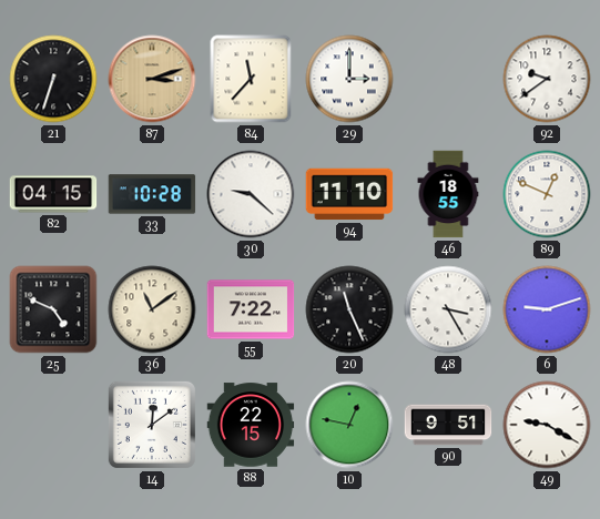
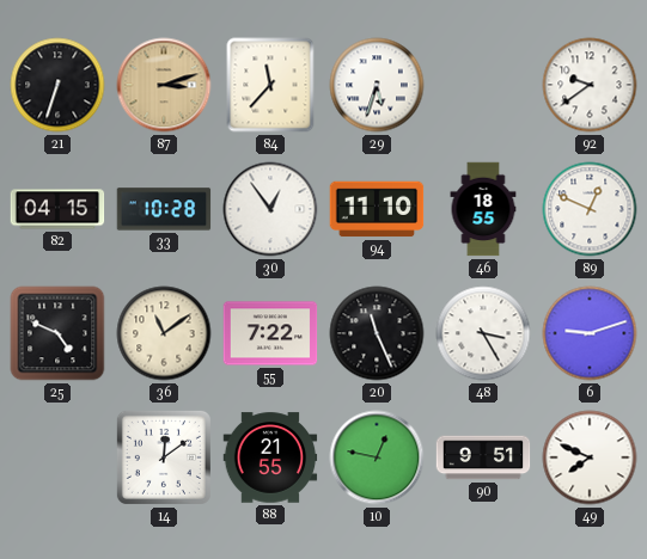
29: 3:00 -> 5:33 (377, 85)
30: 9:22 -> 12:54 (270, 209)
88: 22:15 -> 21:55 (270, 457)
49: 9:20 -> 7:49 (590, 457)
